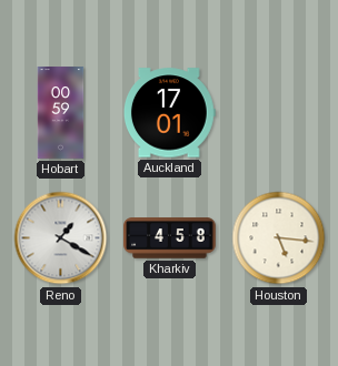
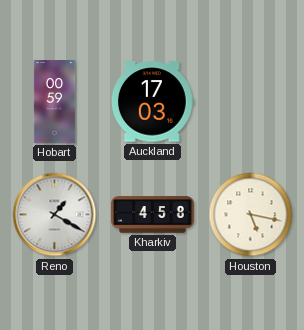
Auckland: 17:01 -> 17:03 (152, 102)
Houston: 5:16 -> 5:17 (251, 215)
